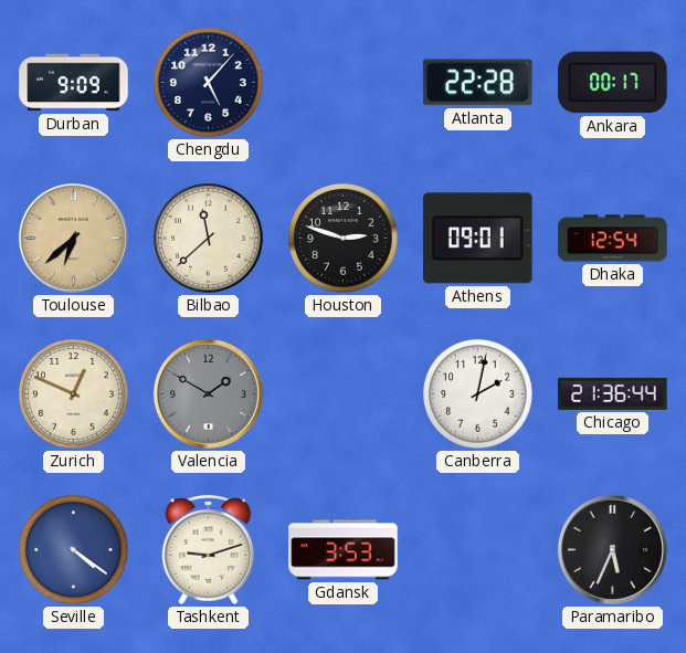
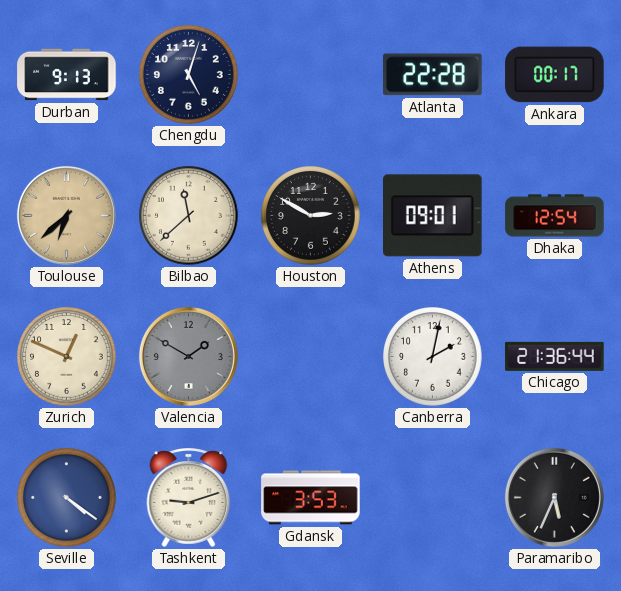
Durban: 9:09 -> 9:13 (67, 75)
Chengdu: 5:07 -> 5:03 (189, 75)
Houston: 2:48 -> 2:50 (311, 216)
